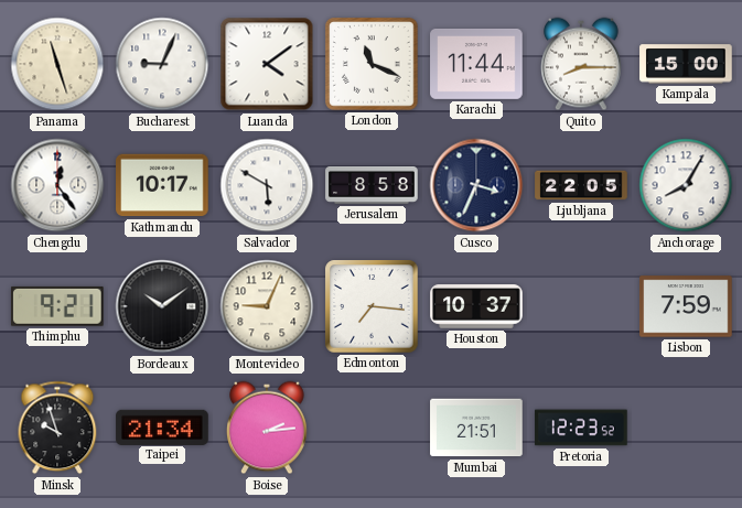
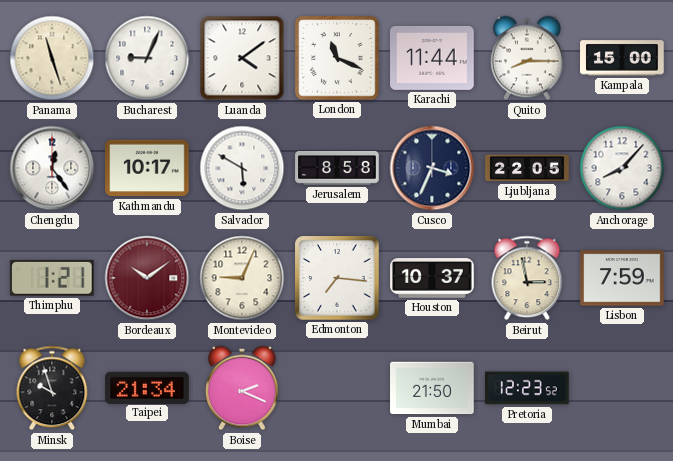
Anchorage: 8:05 -> 8:07 (622, 168)
Thimphu: 9:21 -> 1:21 (52, 278)
Bordeaux dial: black -> burgundy (147, 278)
Beirut: none -> 2:58 (527, 278)
Boise: 2:14 -> 2:19 (242, 388)
Mumbai: 21:51 -> 21:50 (432, 388)
